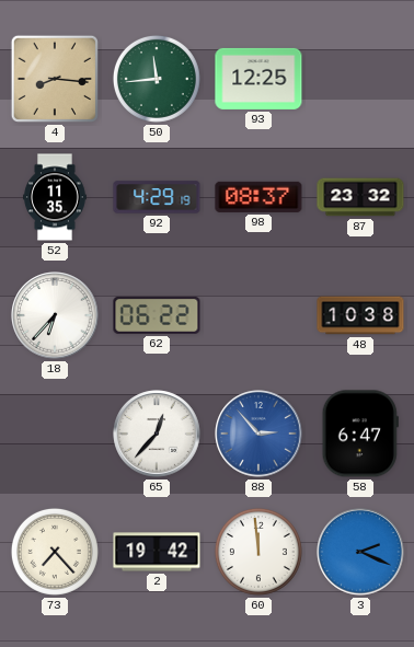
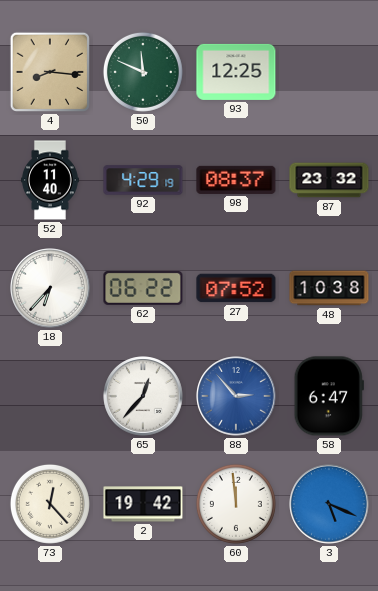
50: 11:44 -> 11:49 (143, 72)
52: 11:35 -> 11:40 (51, 180)
27: none -> 07:52 (236, 288)
73: 7:23 -> 12:23 (50, 504)
3: 2:19 -> 5:19 (329, 504)
